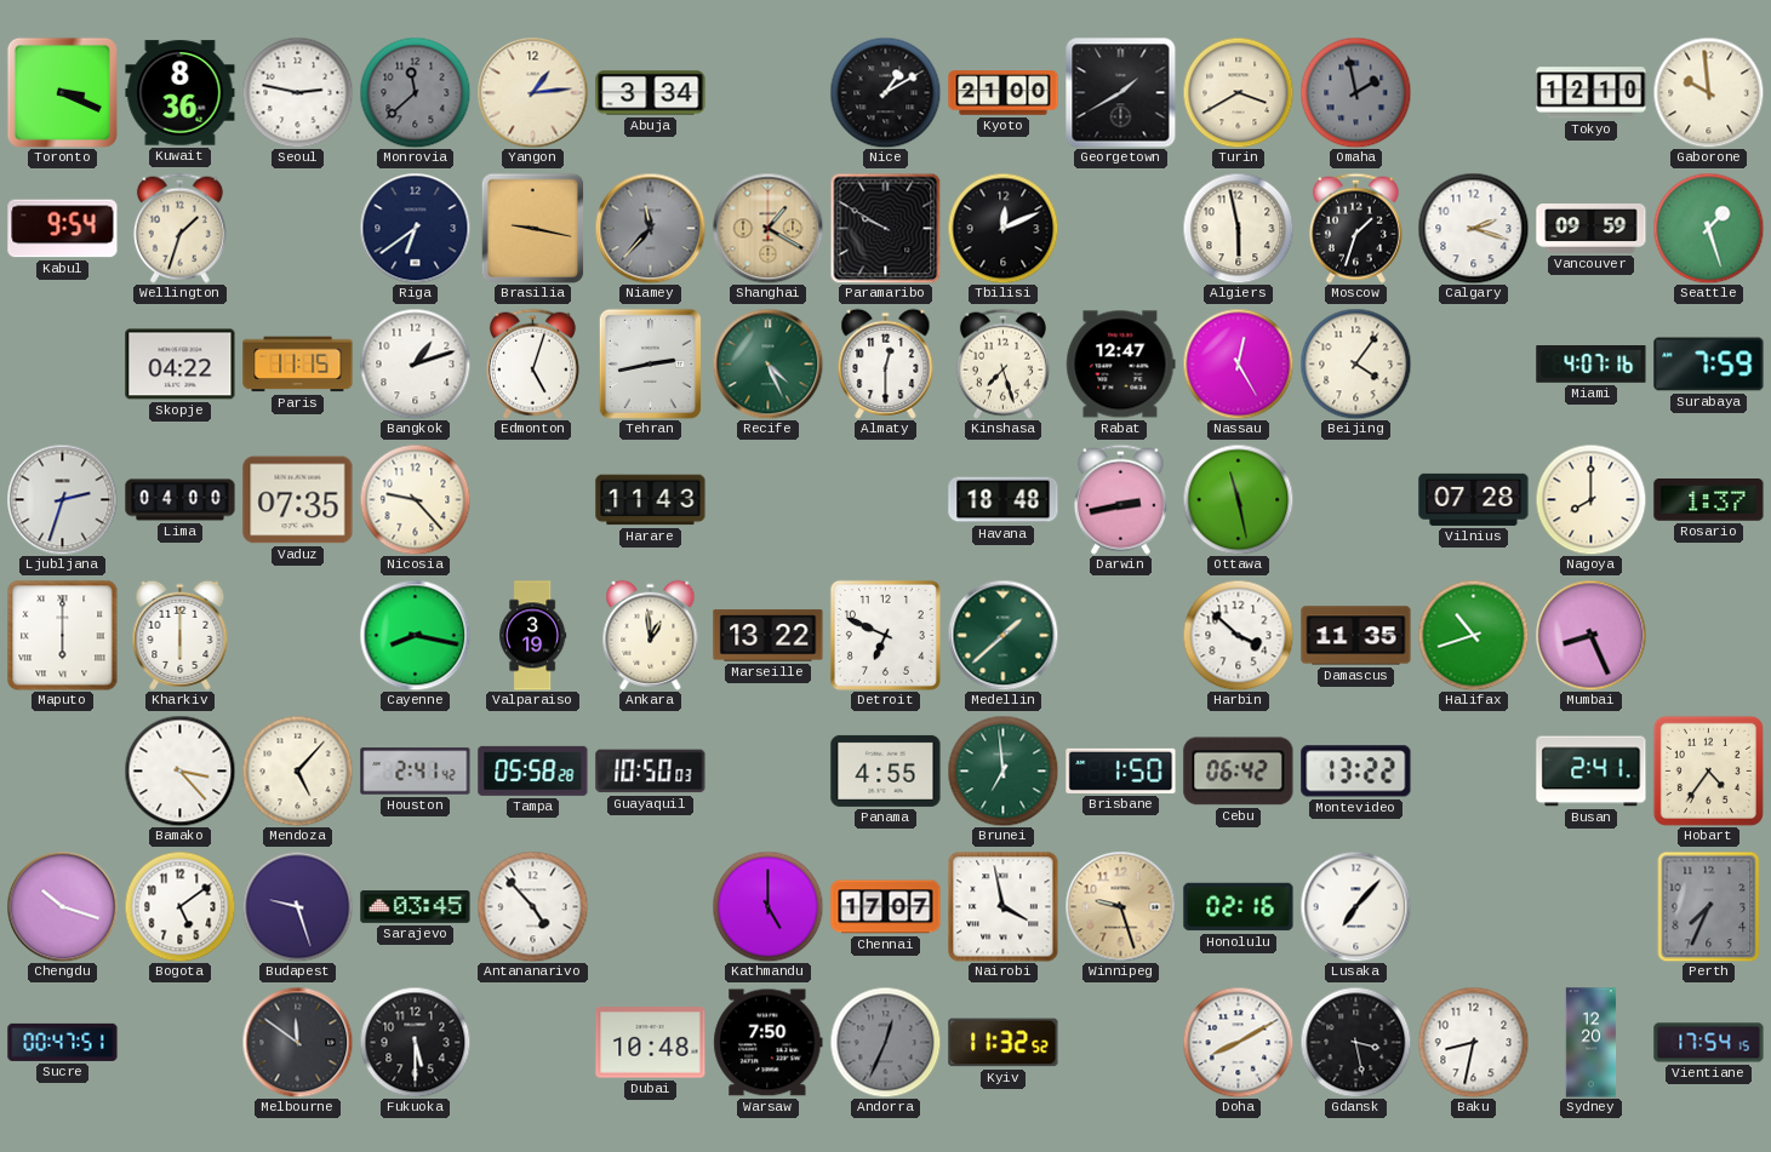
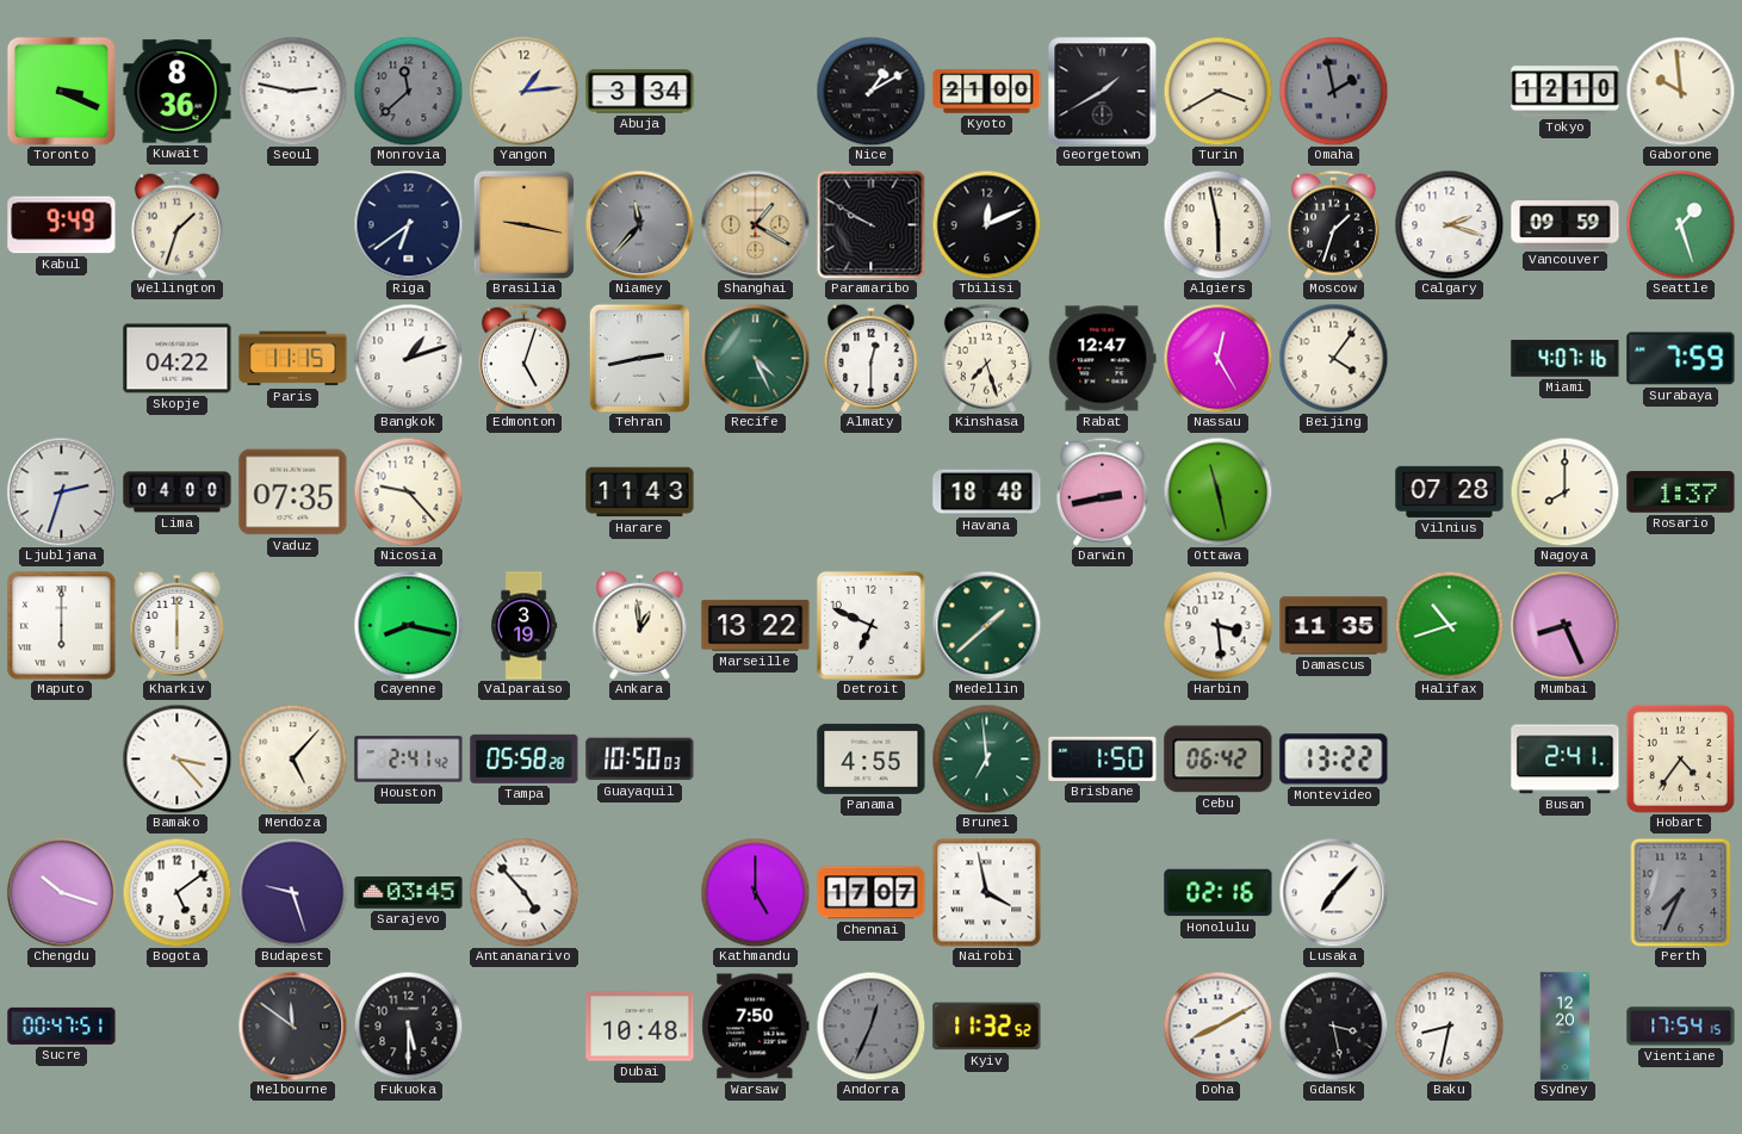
Kabul: 9:54 -> 9:49 (62, 225)
Harbin: 3:52 -> 3:29 (1217, 625)
Winnipeg: 9:27 -> none (1120, 906)
